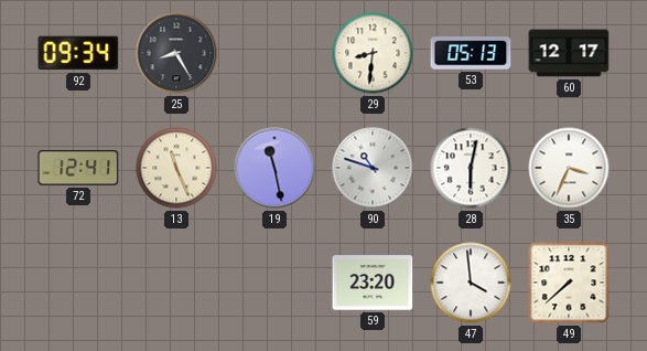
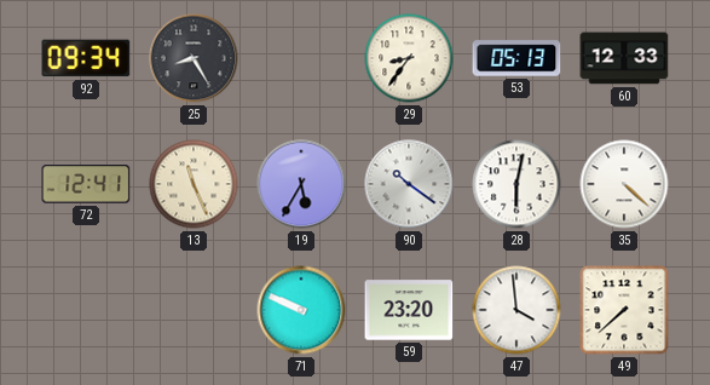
29: 8:31 -> 8:36 (409, 58)
60: 12:17 -> 12:33 (624, 58)
19: 11:28 -> 5:35 (301, 184)
90: 10:48 -> 10:21 (409, 184)
35: 3:34 -> 4:22 (624, 184)
71: none -> 9:49 (301, 310)
